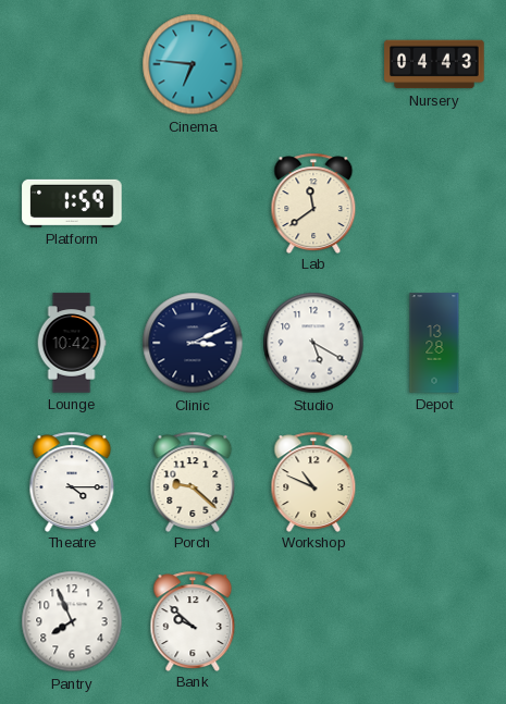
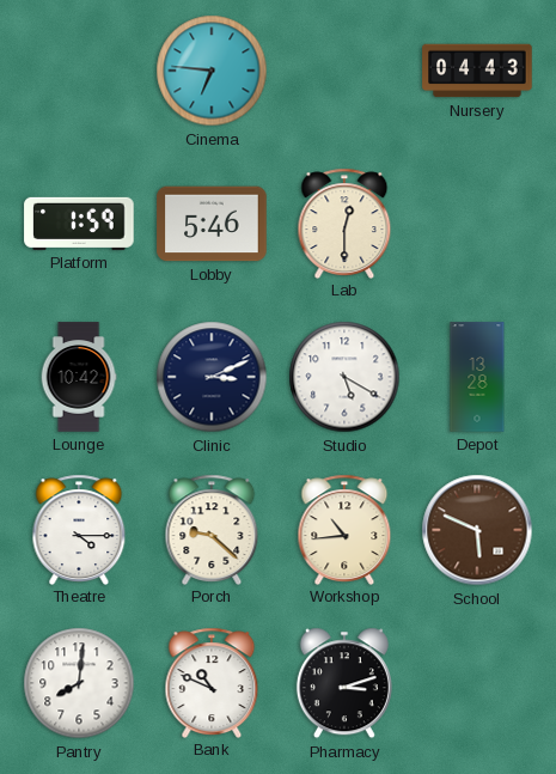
Lobby: none -> 5:46 (212, 224)
Lab: 11:39 -> 12:30 (344, 223)
Workshop: 10:49 -> 10:44 (344, 529)
School: none -> 5:49 (477, 530)
Pantry: 7:56 -> 8:01 (79, 683)
Bank: 9:52 -> 10:49 (212, 682)
Pharmacy: none -> 3:12 (344, 683)
